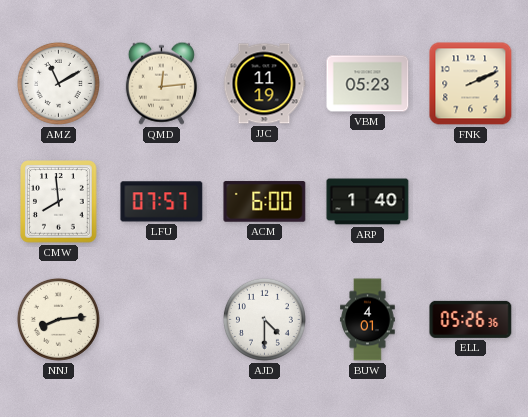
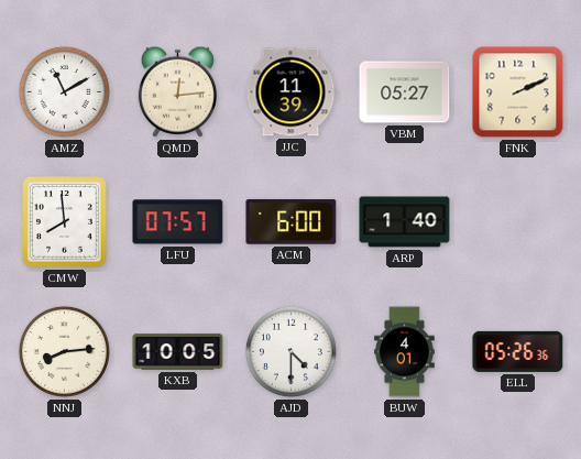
JJC: 11:19 -> 11:39 (290, 92)
VBM: 05:23 -> 05:27 (405, 92)
KXB: none -> 10:05 (178, 352)
